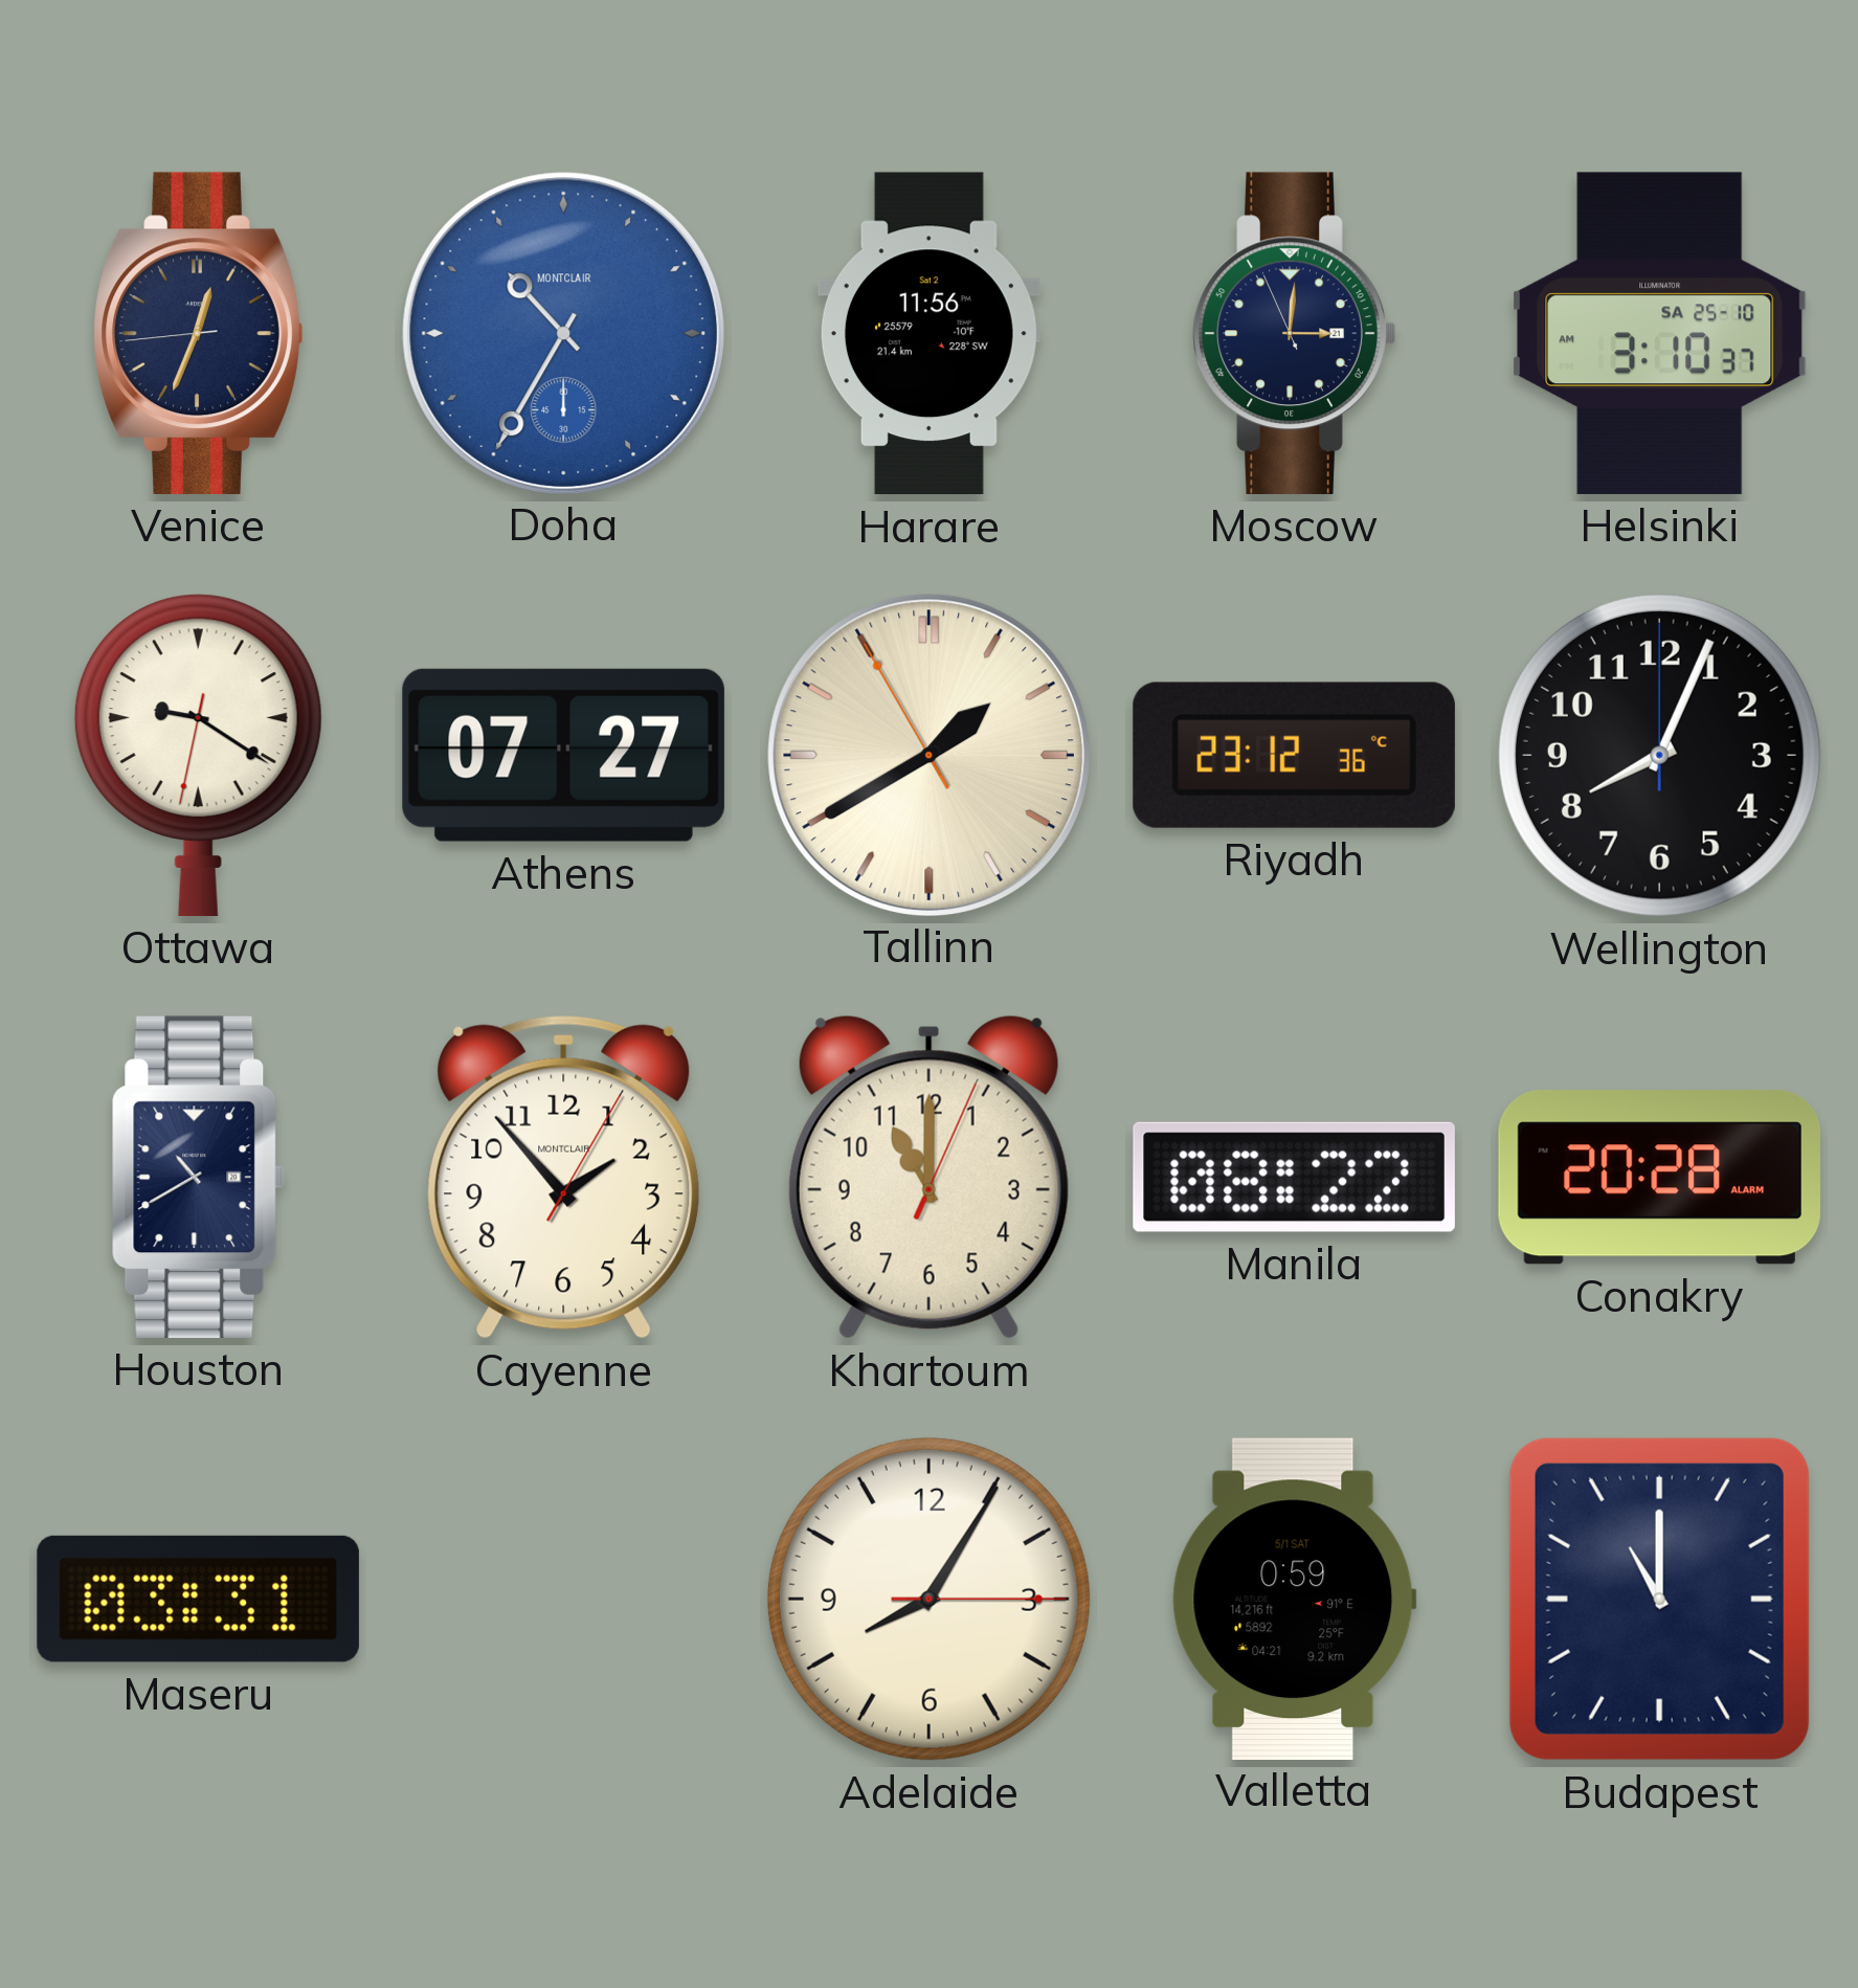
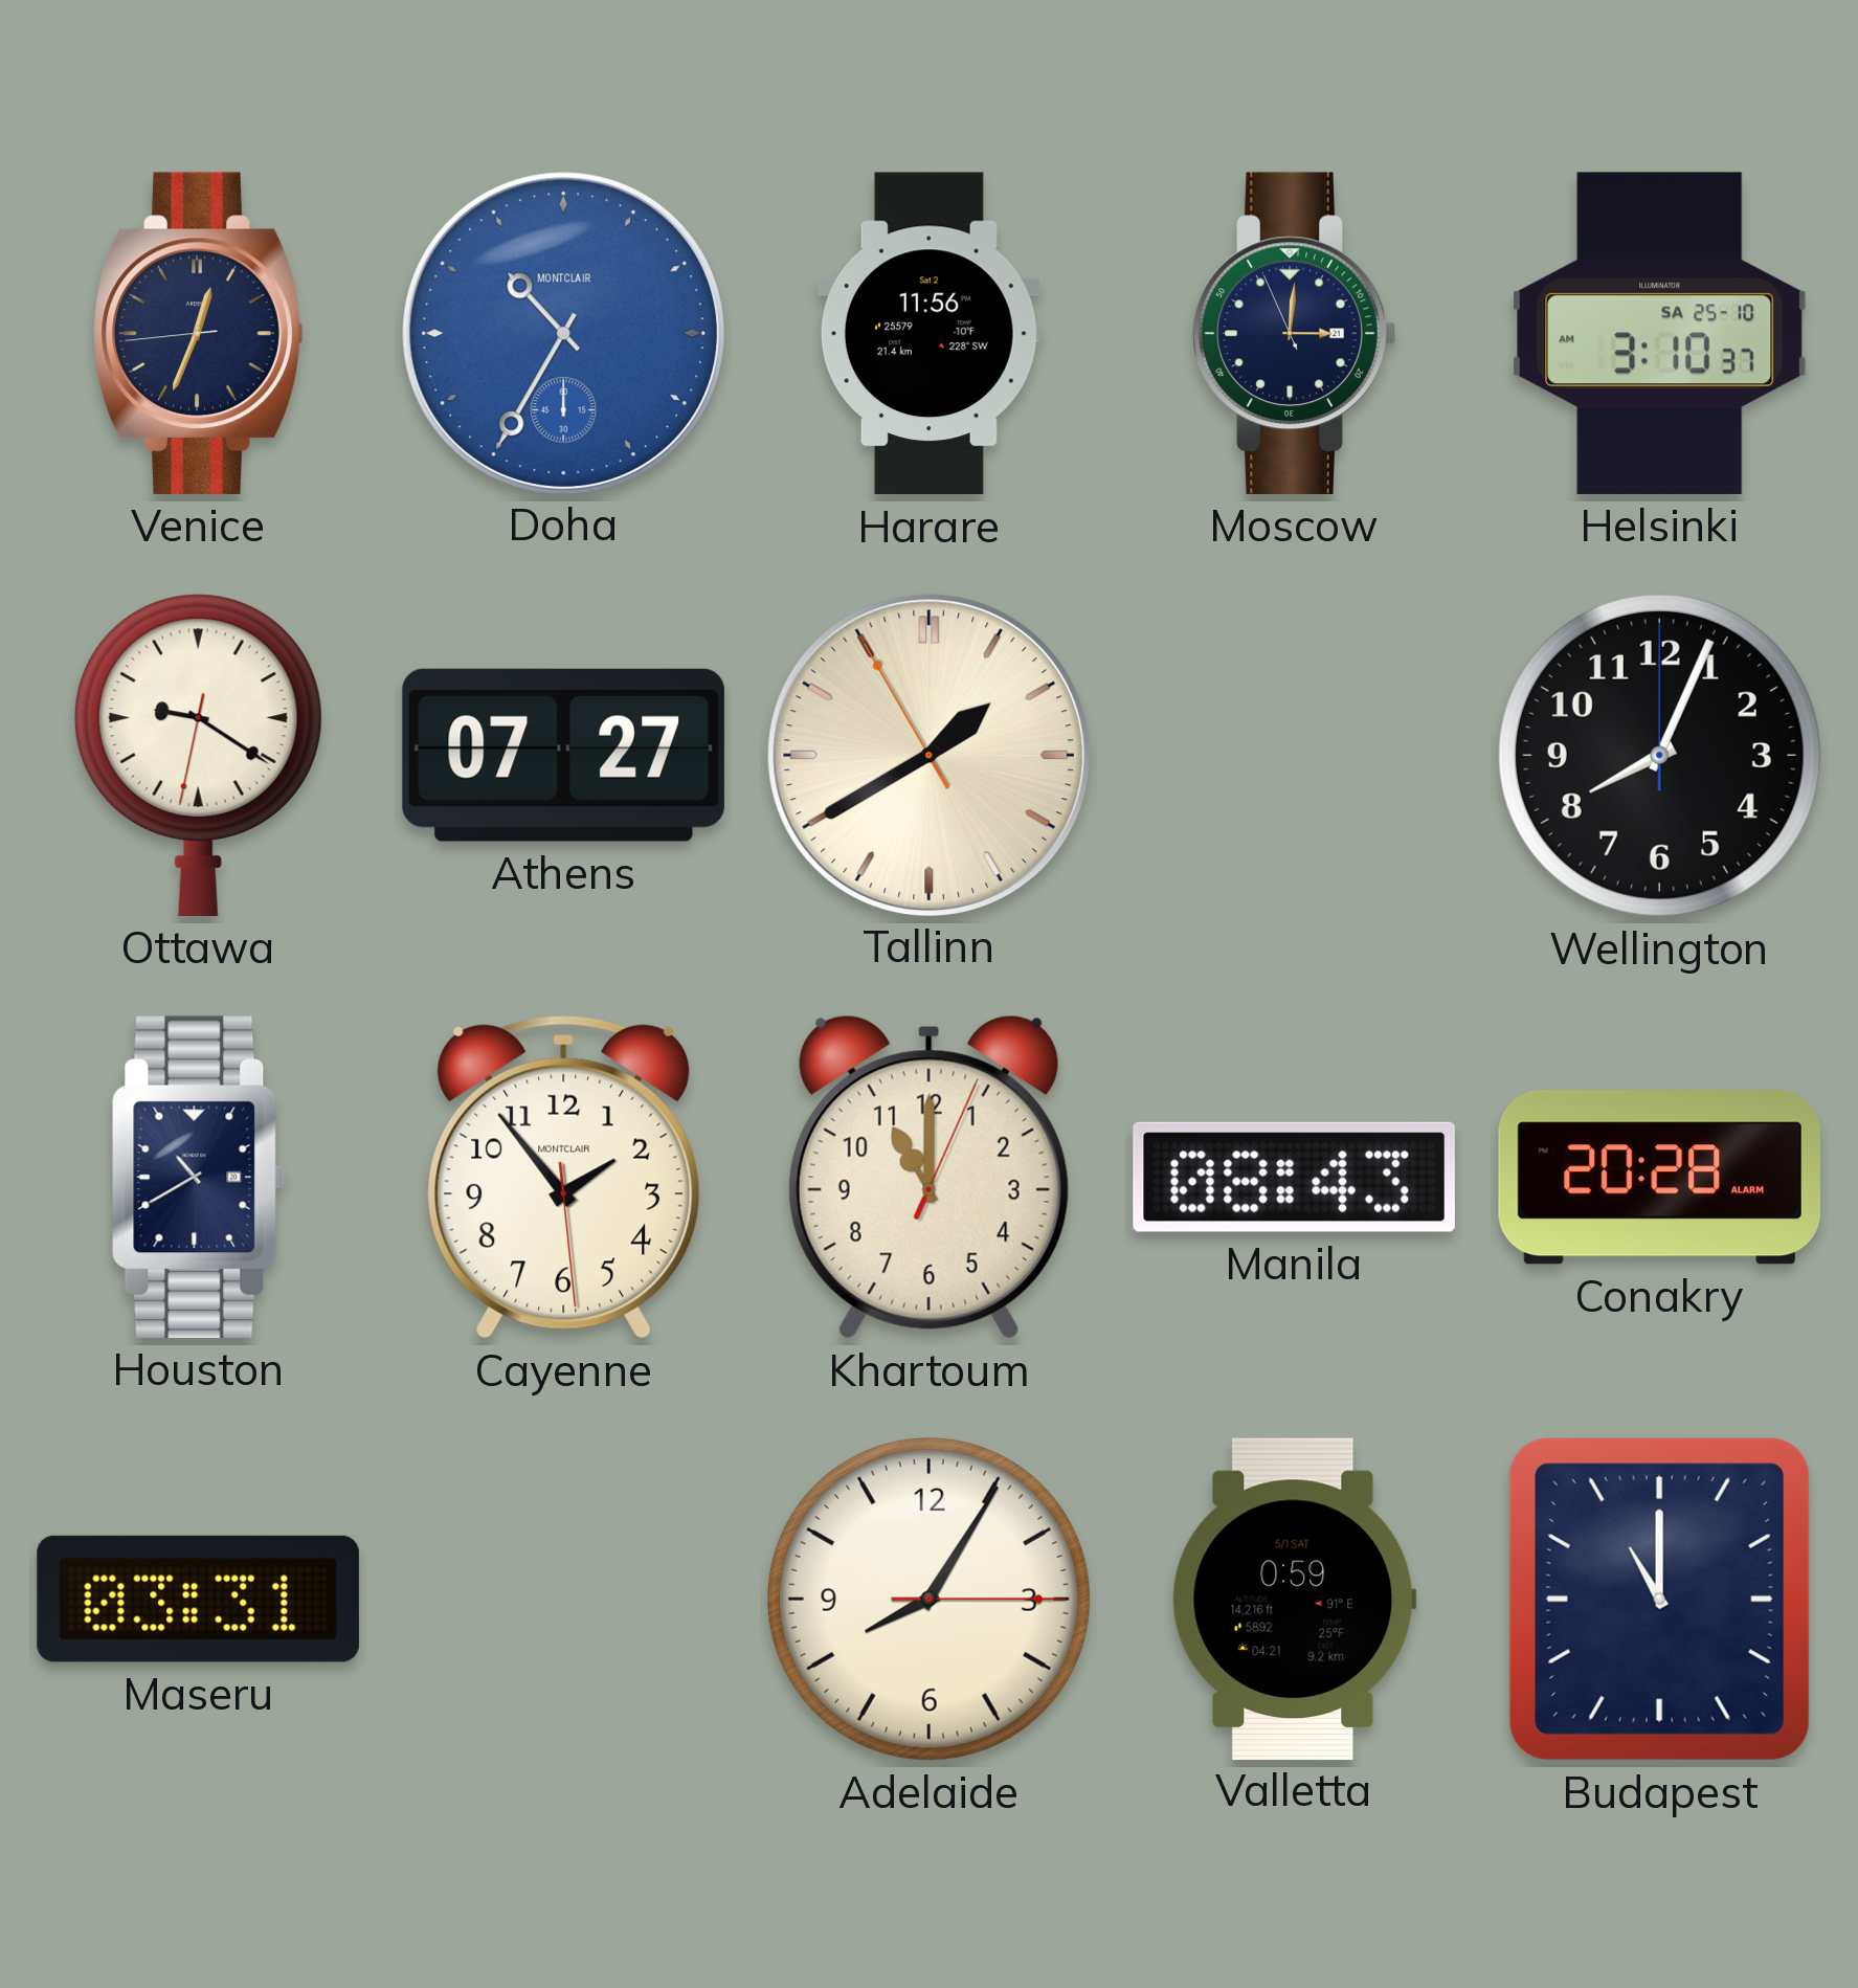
Riyadh: 23:12 -> none (1294, 755)
Cayenne: 1:53:05 -> 1:53:29 (564, 1177)
Manila: 08:22 -> 08:43 (1294, 1177)
